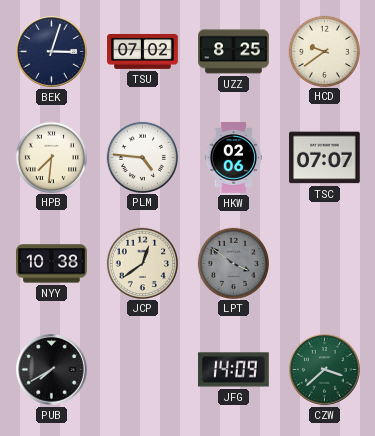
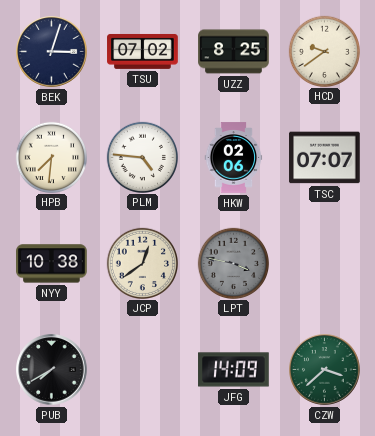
LPT: 3:51 -> 3:47 (233, 263)
